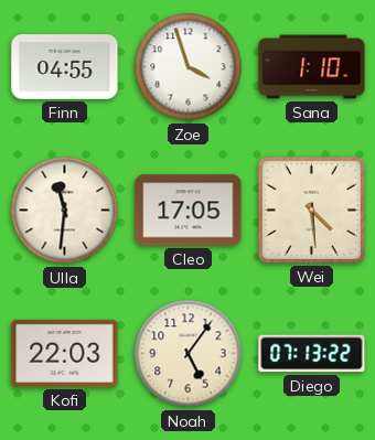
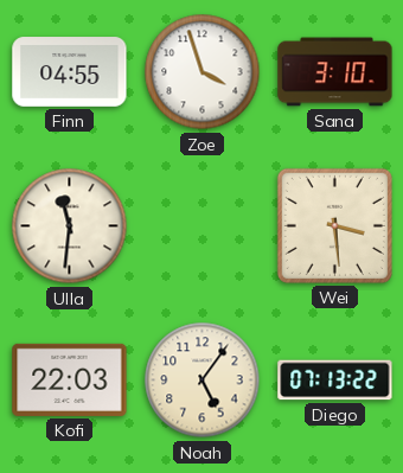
Sana: 1:10 -> 3:10 (335, 72)
Cleo: 17:05 -> none (189, 211)
Wei: 4:29 -> 3:29 (334, 225)
